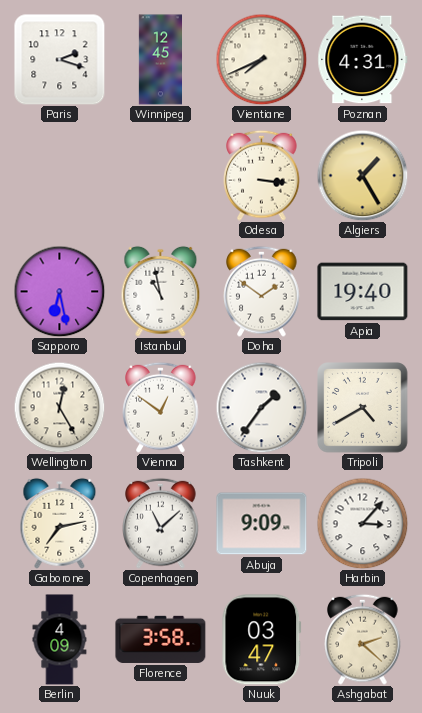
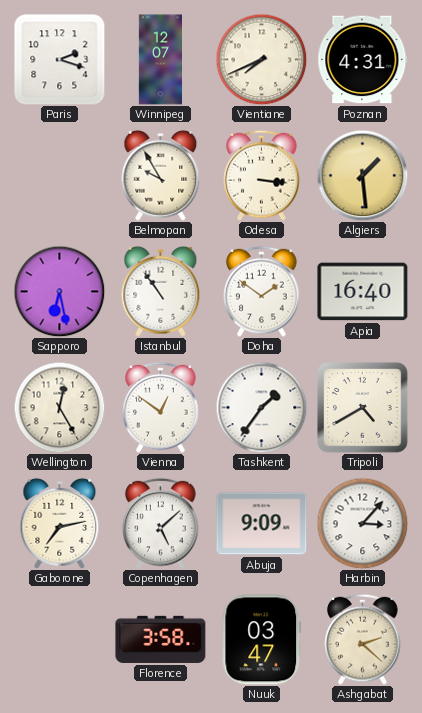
Winnipeg: 12:45 -> 12:07 (160, 60)
Belmopan: none -> 9:55 (161, 175)
Algiers: 1:25 -> 1:29 (362, 175)
Istanbul: 10:58 -> 10:54 (161, 291)
Apia: 19:40 -> 16:40 (363, 292)
Copenhagen: 11:08 -> 5:08 (161, 523)
Berlin: 4:09 -> none (60, 640)
